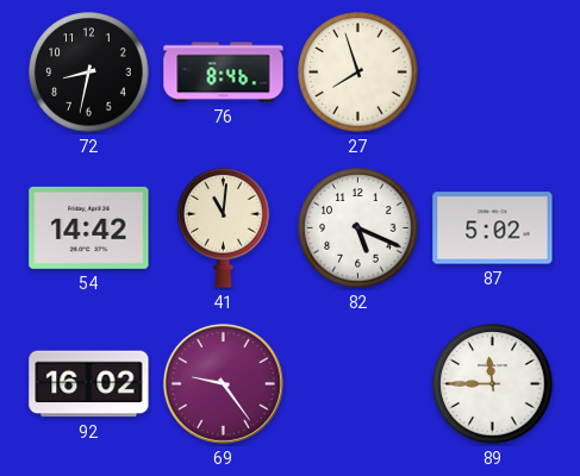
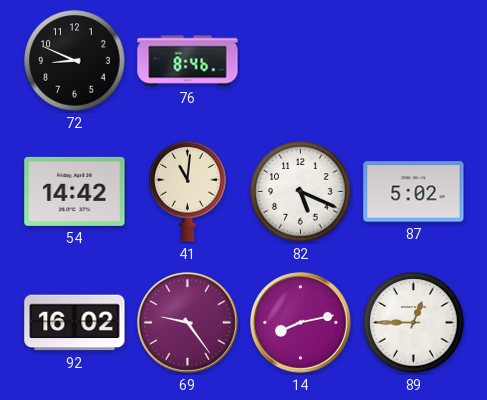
72: 8:32 -> 8:49 (75, 61)
27: 7:57 -> none (358, 73)
14: none -> 8:13 (300, 322)
89: 11:45 -> 12:45 (414, 323)
